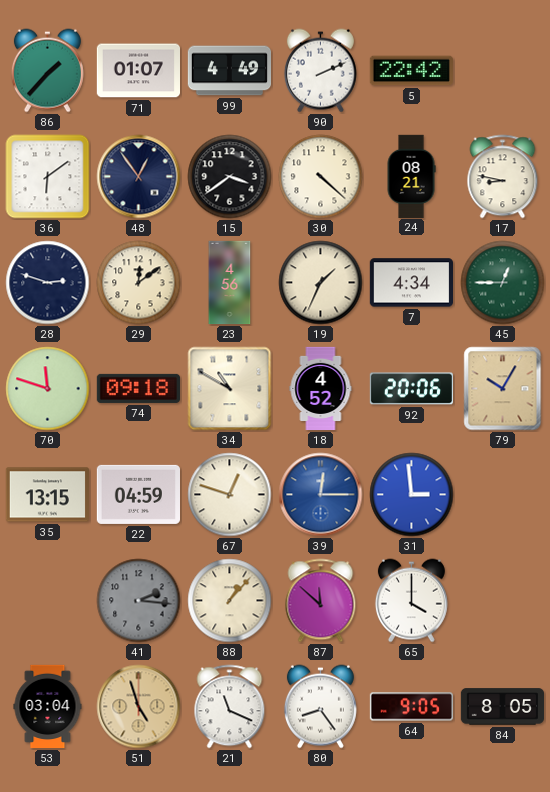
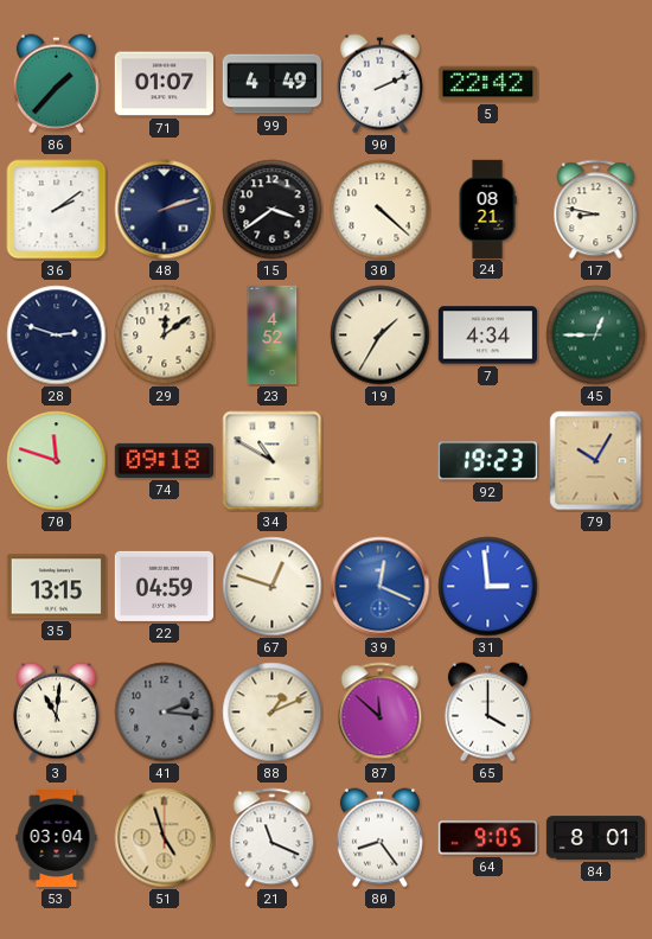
36: 6:09 -> 2:09 (57, 210)
48: 12:54 -> 2:12 (165, 210)
23: 4:56 -> 4:52 (273, 336)
19: 1:34 -> 1:35 (381, 336)
18: 4:52 -> none (321, 389)
92: 20:06 -> 19:23 (487, 461)
39: 12:15 -> 12:19 (381, 587)
3: none -> 11:01 (56, 713)
88: 1:07 -> 1:11 (273, 713)
84: 8:05 -> 8:01 (596, 838)
